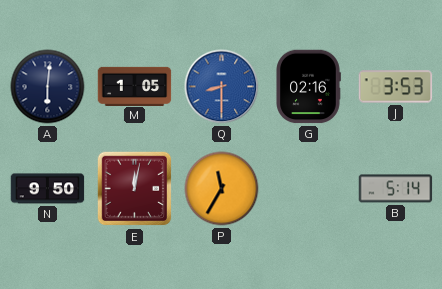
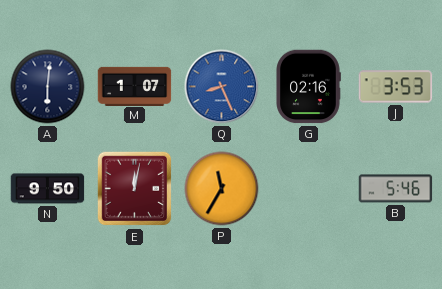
M: 1:05 -> 1:07 (135, 86)
Q: 8:30 -> 8:26 (222, 87)
B: 5:14 -> 5:46 (396, 189)
